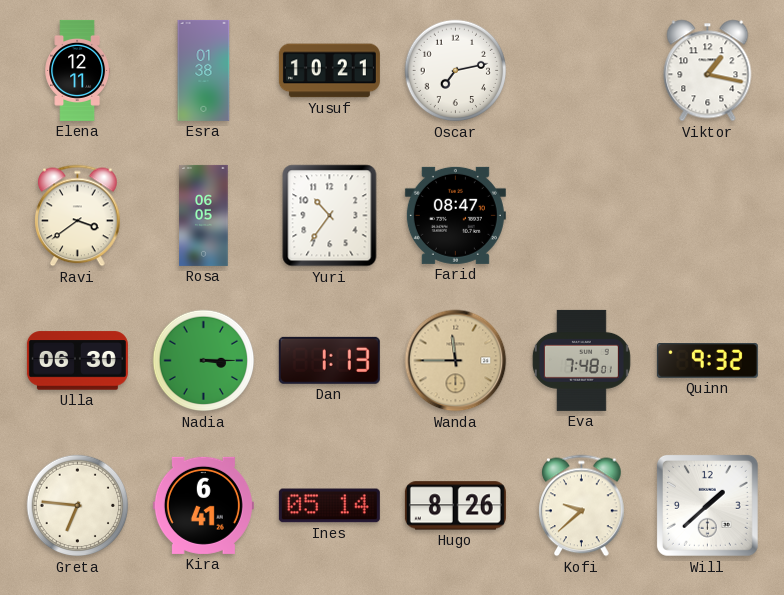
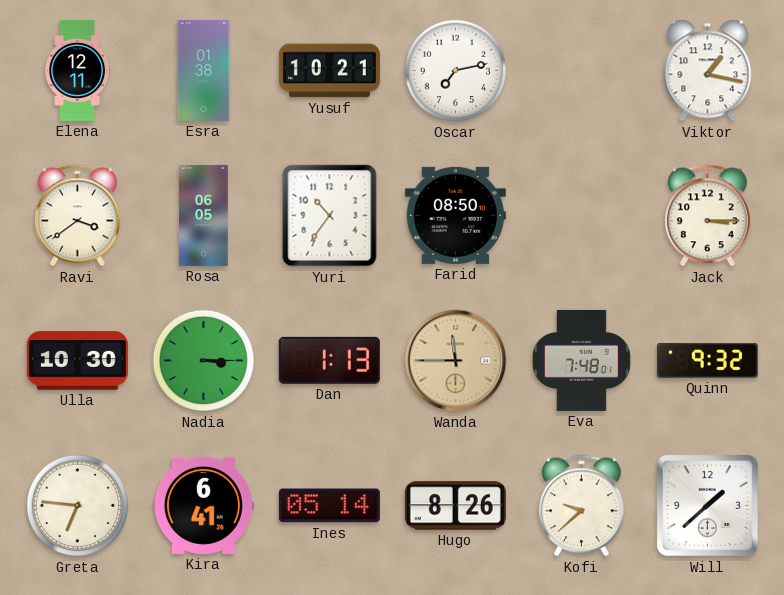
Farid: 08:47 -> 08:50 (455, 215)
Jack: none -> 3:15 (708, 216)
Ulla: 06:30 -> 10:30 (77, 361)
